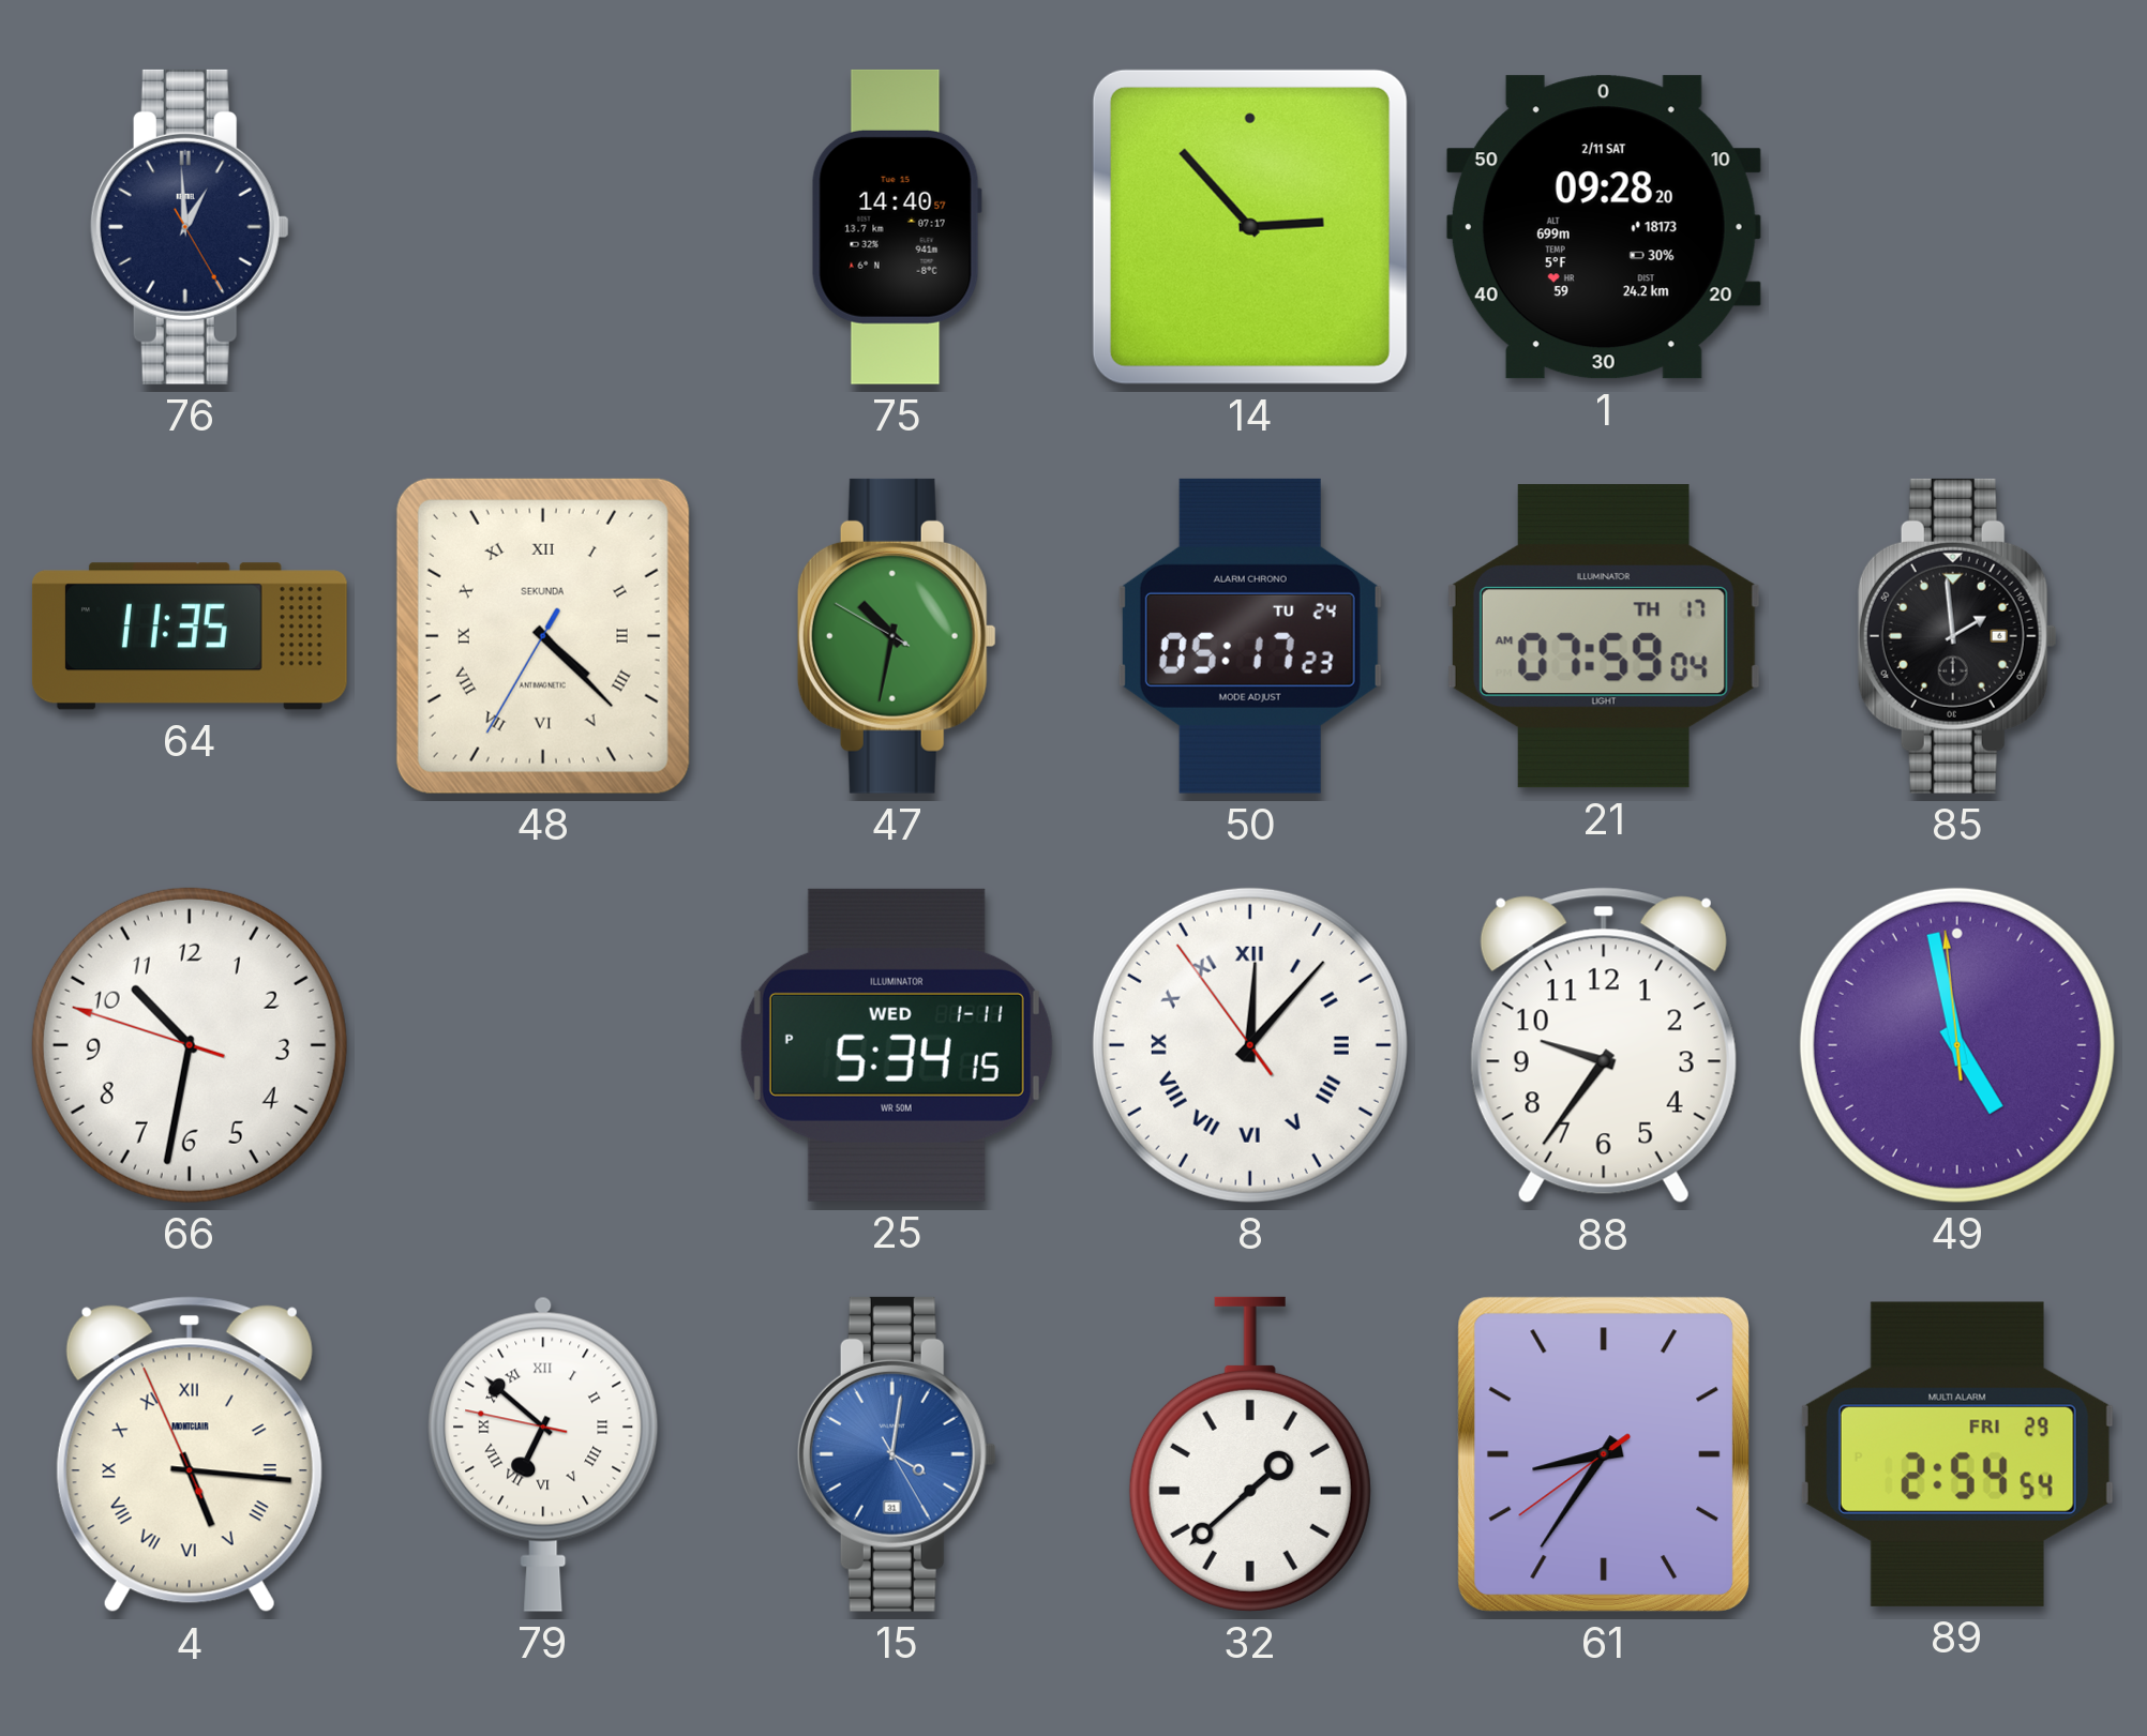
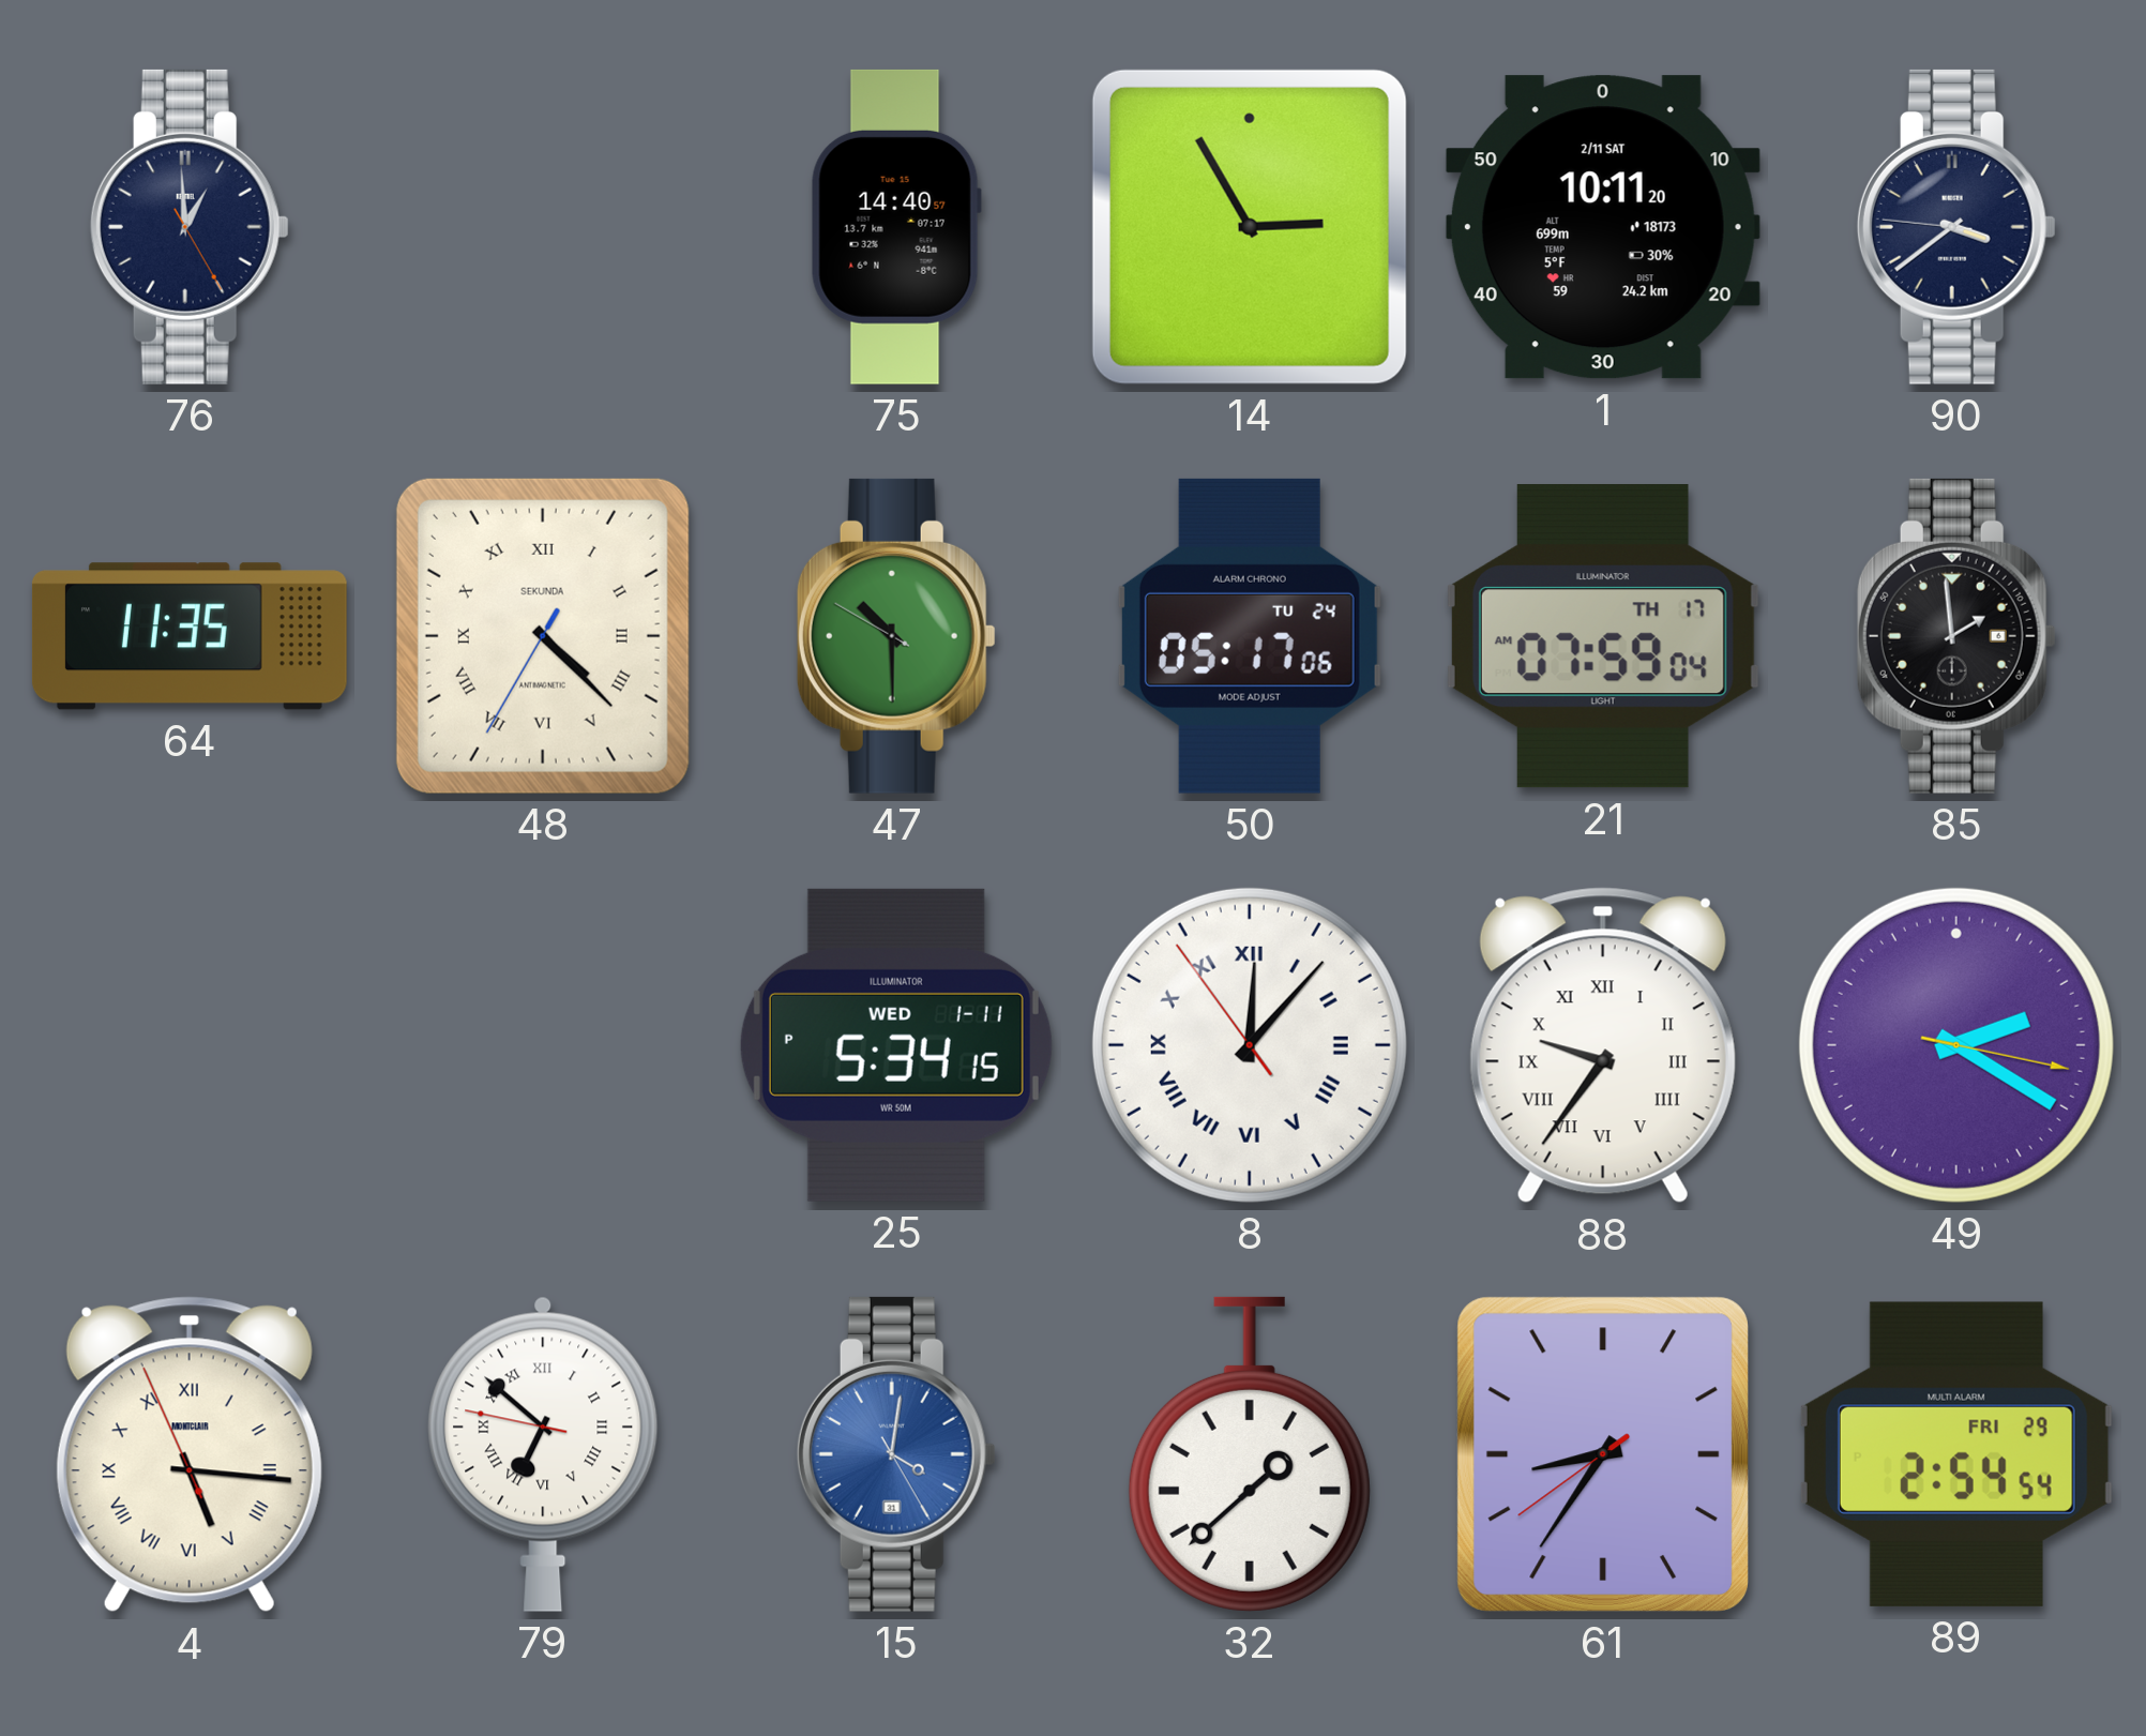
14: 2:53 -> 2:55 (1250, 227)
1: 09:28 -> 10:11 (1603, 227)
90: none -> 3:38 (1956, 227)
47: 10:31 -> 10:29 (896, 636)
50: 05:17:23 -> 05:17:06 (1250, 636)
66: 10:31 -> none (190, 1045)
88 numerals: Arabic -> Roman (1603, 1045)
49: 4:57 -> 2:20 (1956, 1045)
